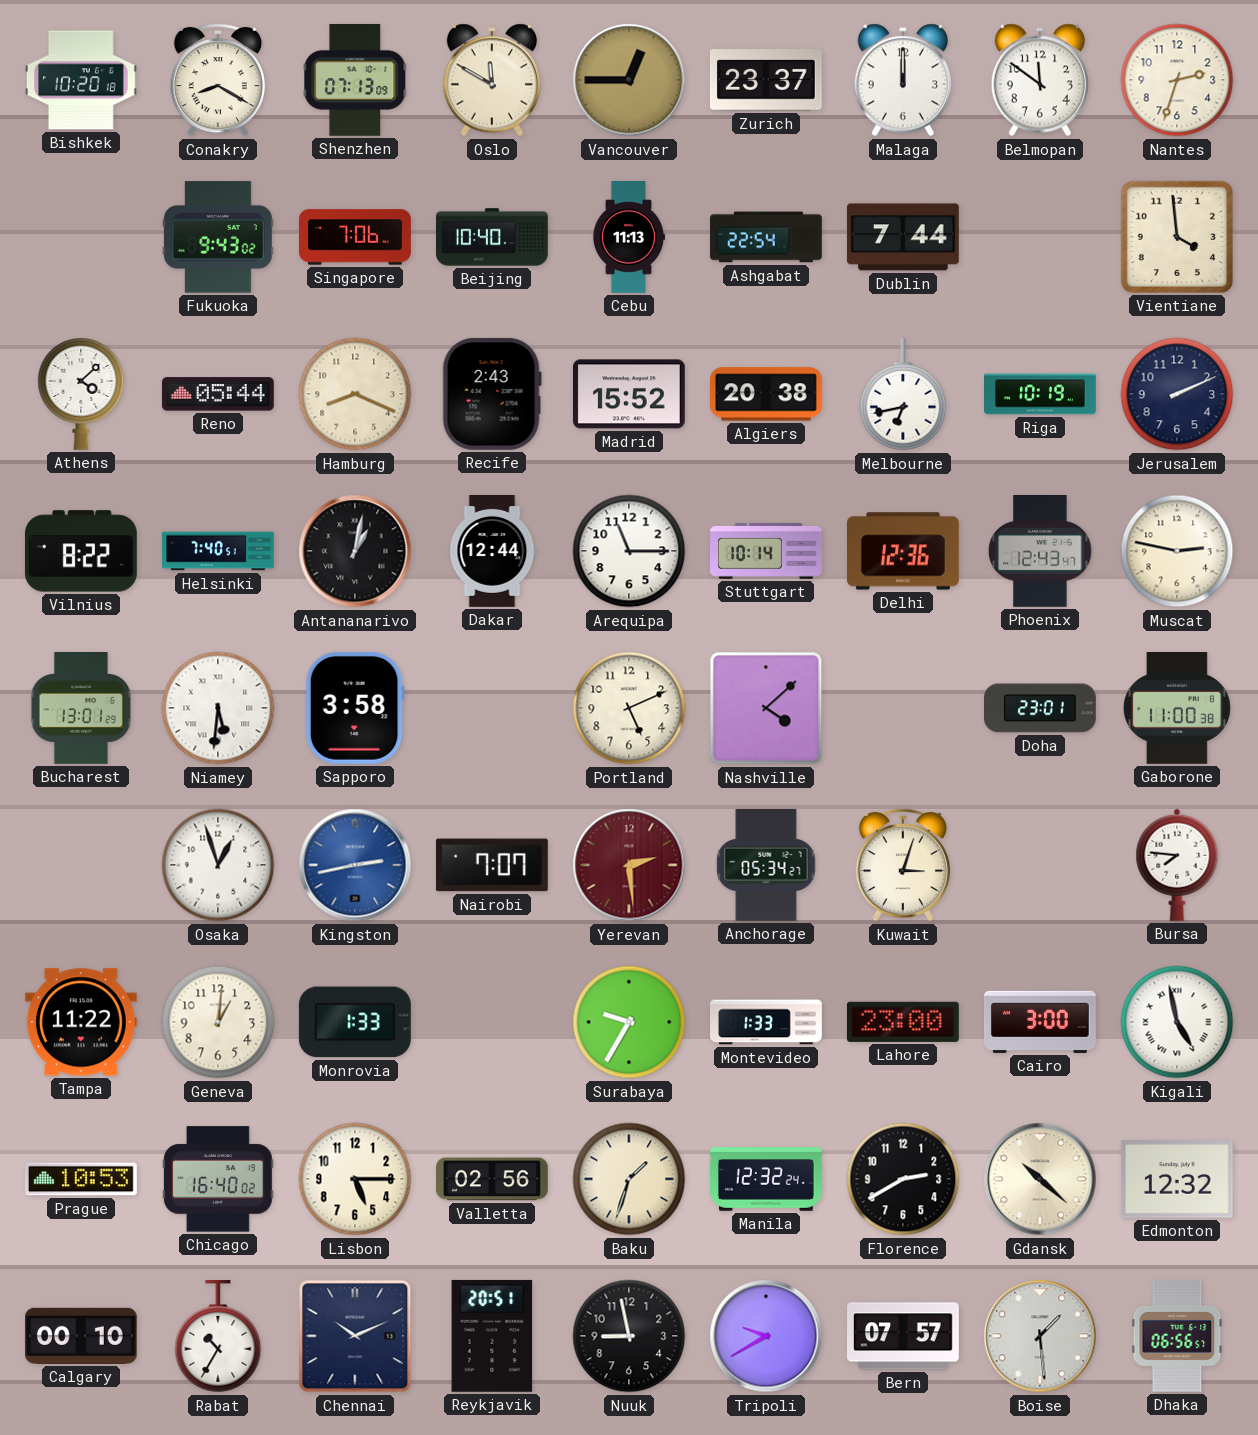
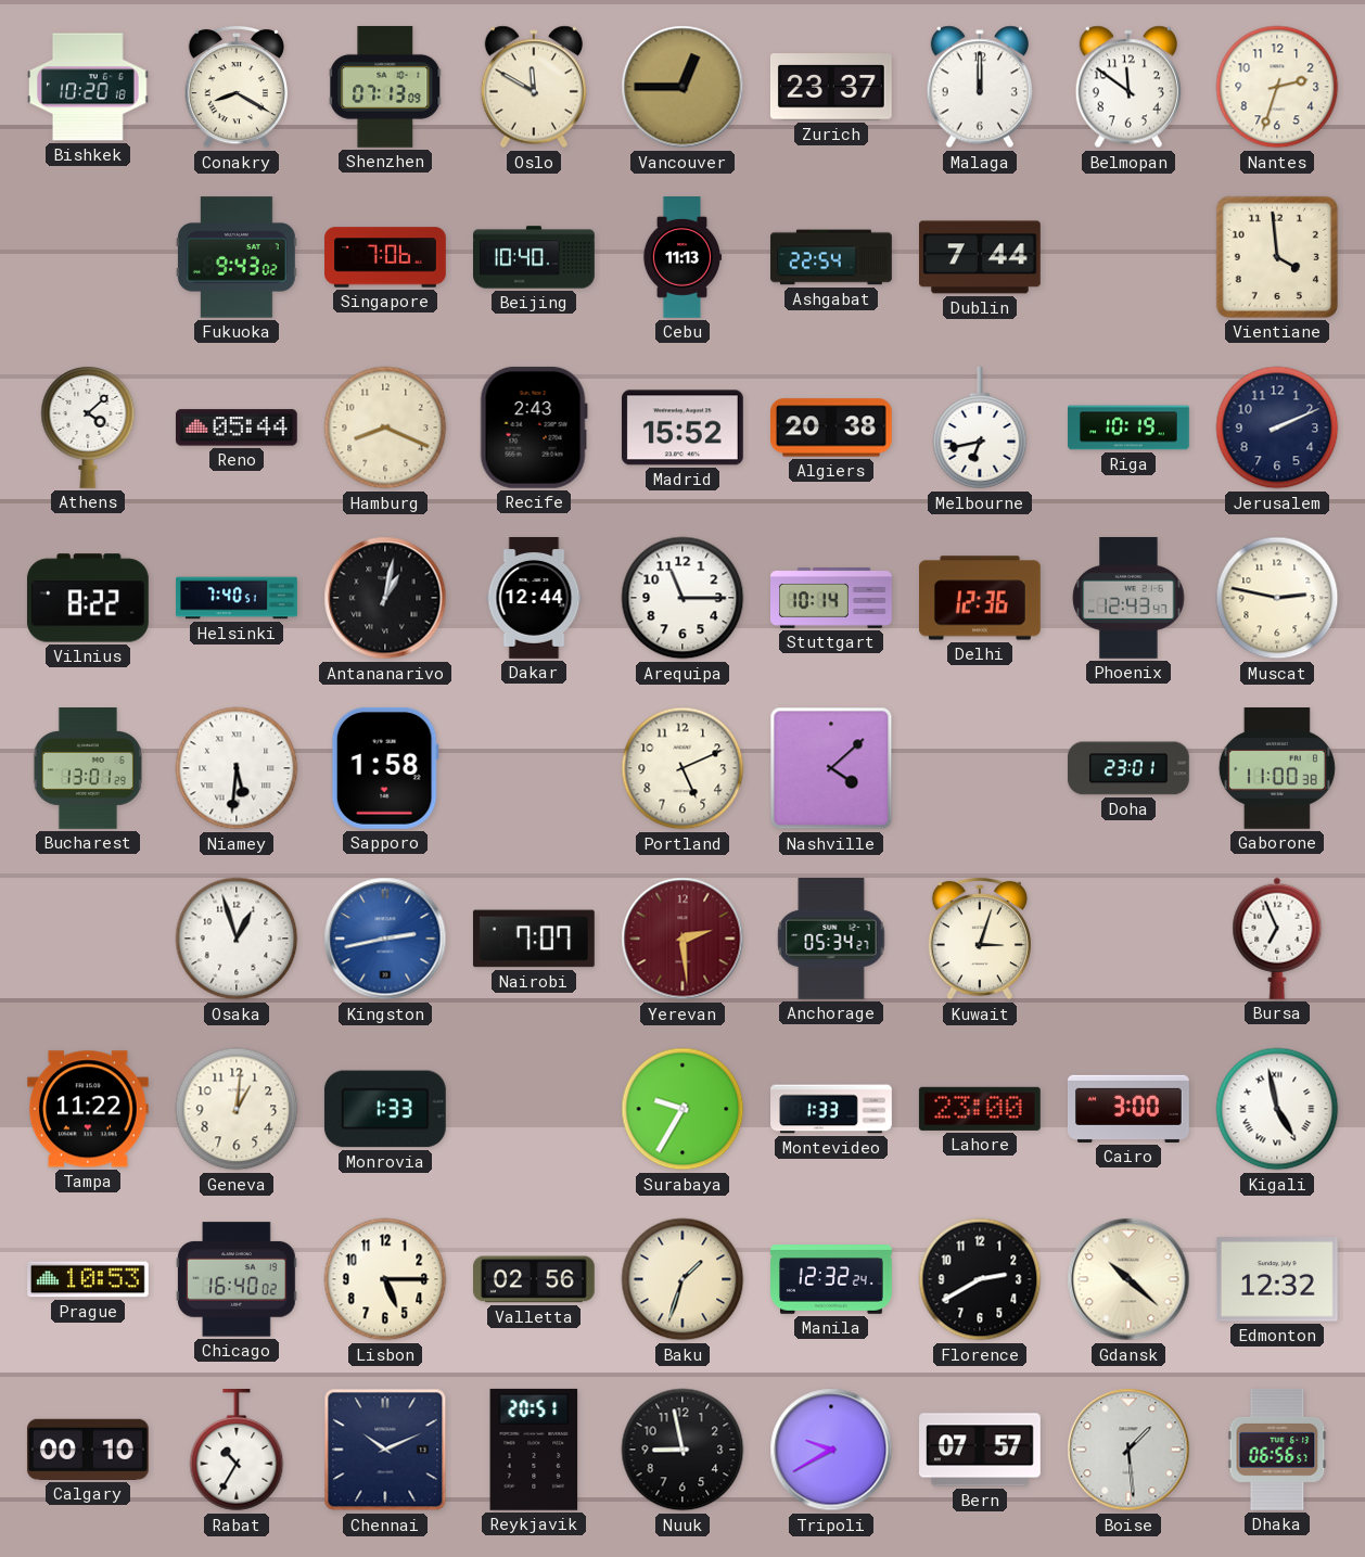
Sapporo: 3:58 -> 1:58 (385, 768)
Bursa: 7:46 -> 6:56 (1277, 939)
